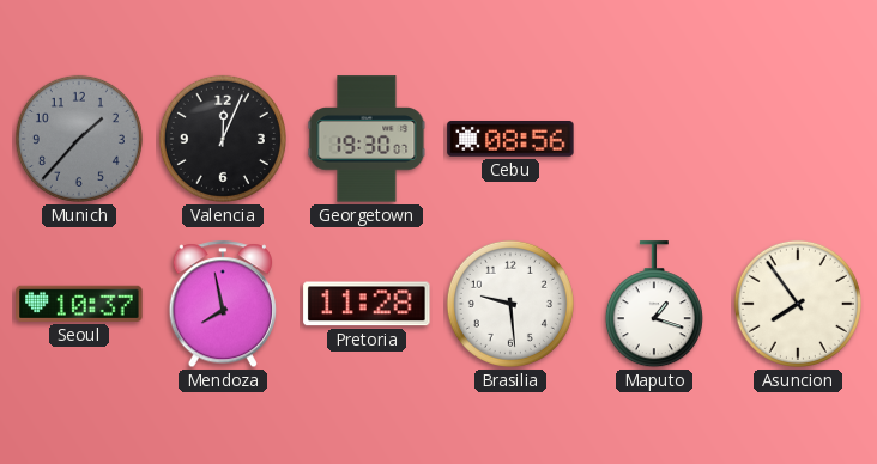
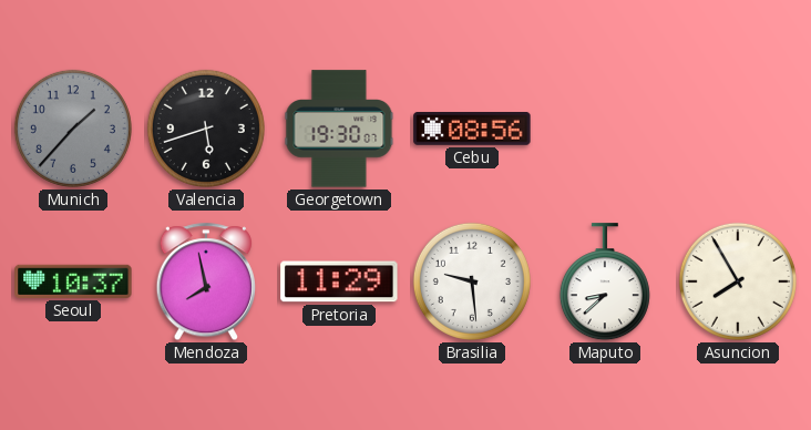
Valencia: 12:04 -> 5:42 (206, 129)
Pretoria: 11:28 -> 11:29 (339, 281)
Maputo: 1:18 -> 8:38 (605, 283)
Asuncion: 7:54 -> 7:55 (738, 281)
